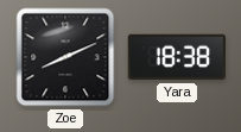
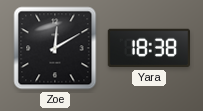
Zoe: 8:11 -> 12:10 (55, 48)
